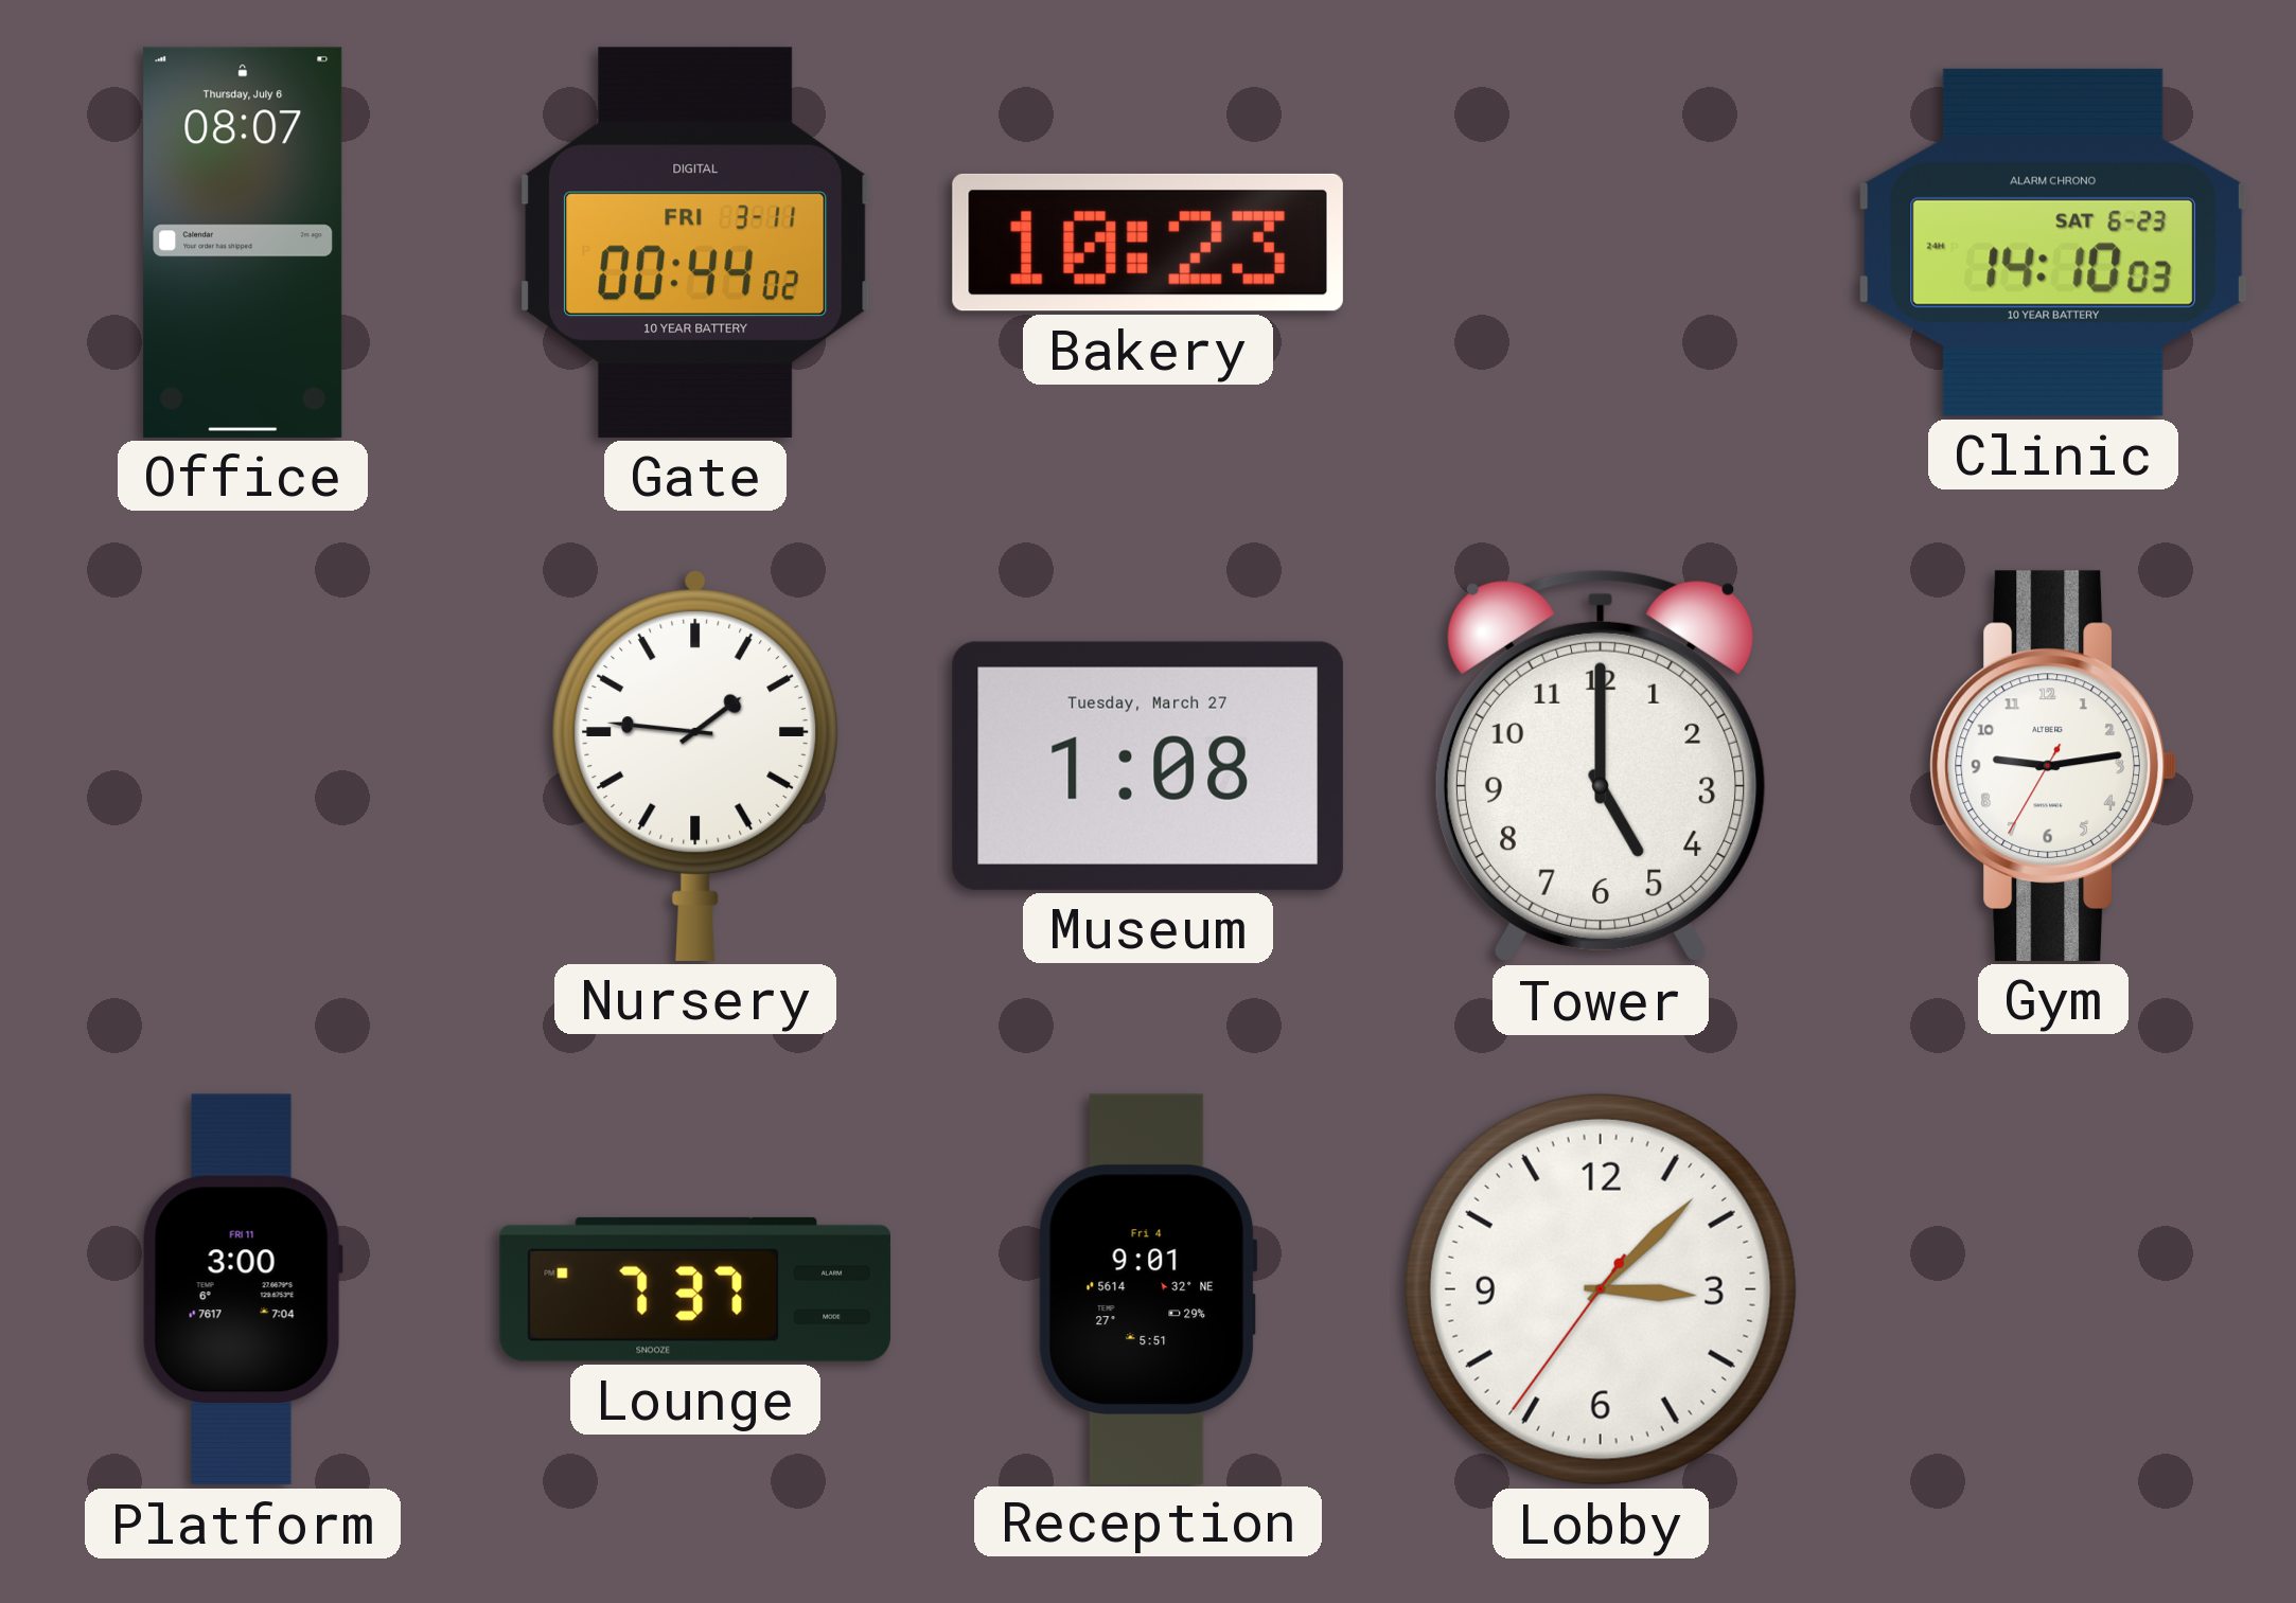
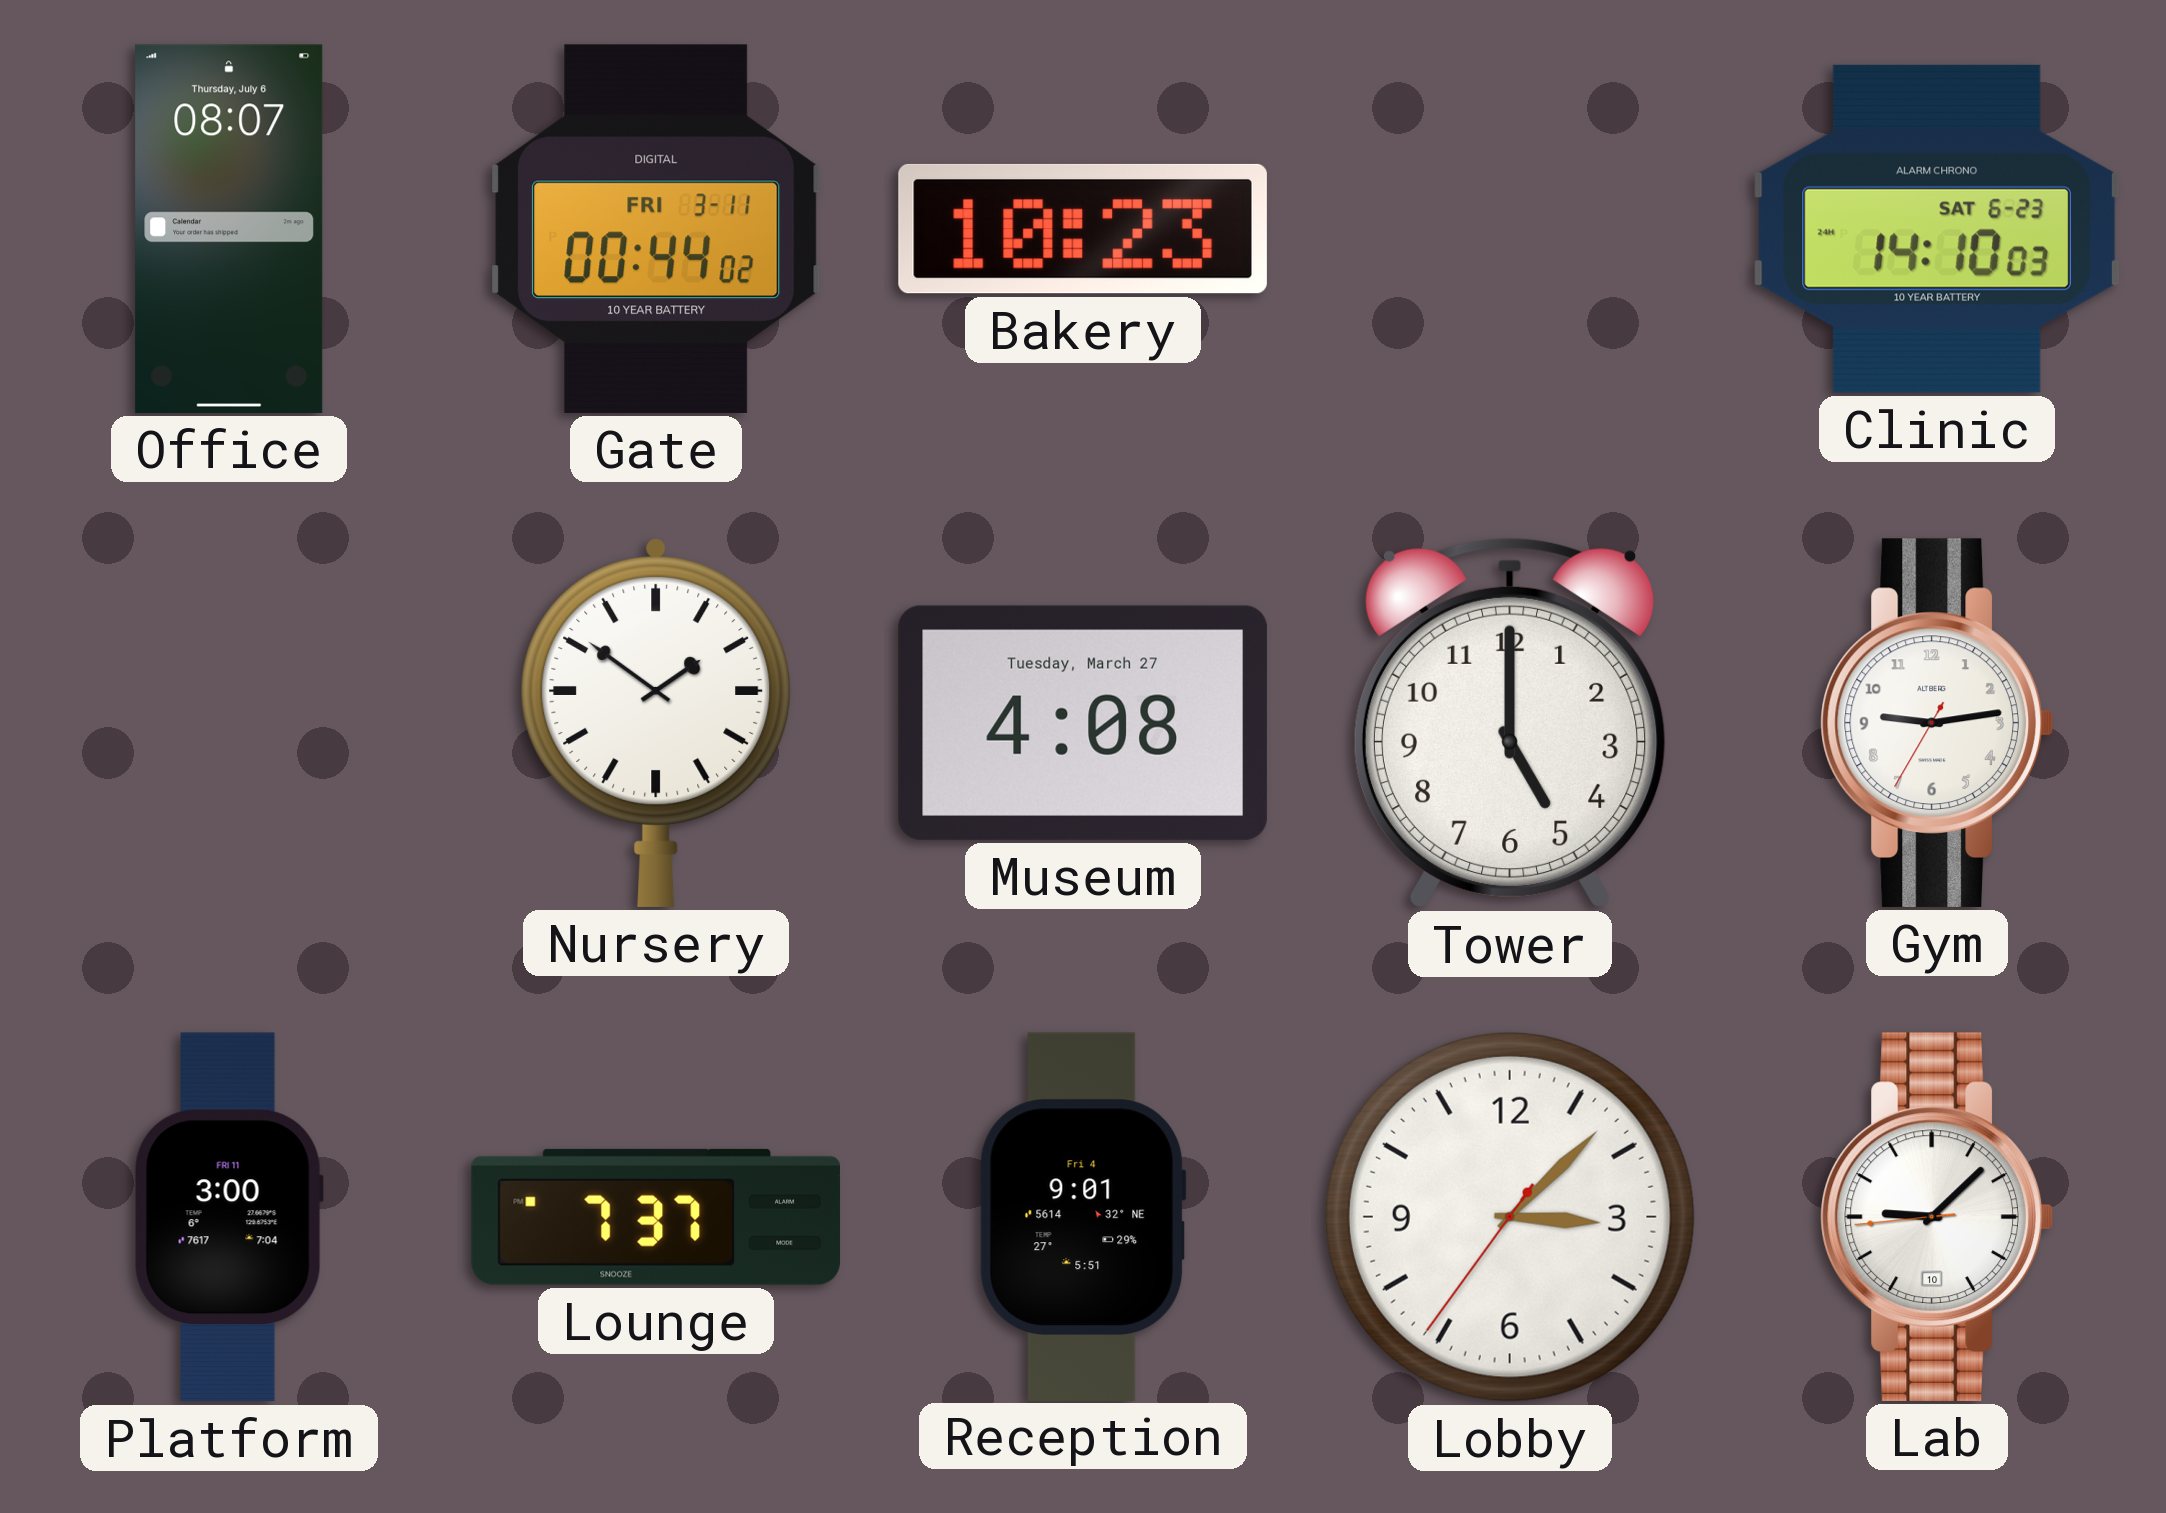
Nursery: 1:46 -> 1:51 (656, 722)
Museum: 1:08 -> 4:08 (1083, 723)
Lab: none -> 9:07 (1937, 1217)
